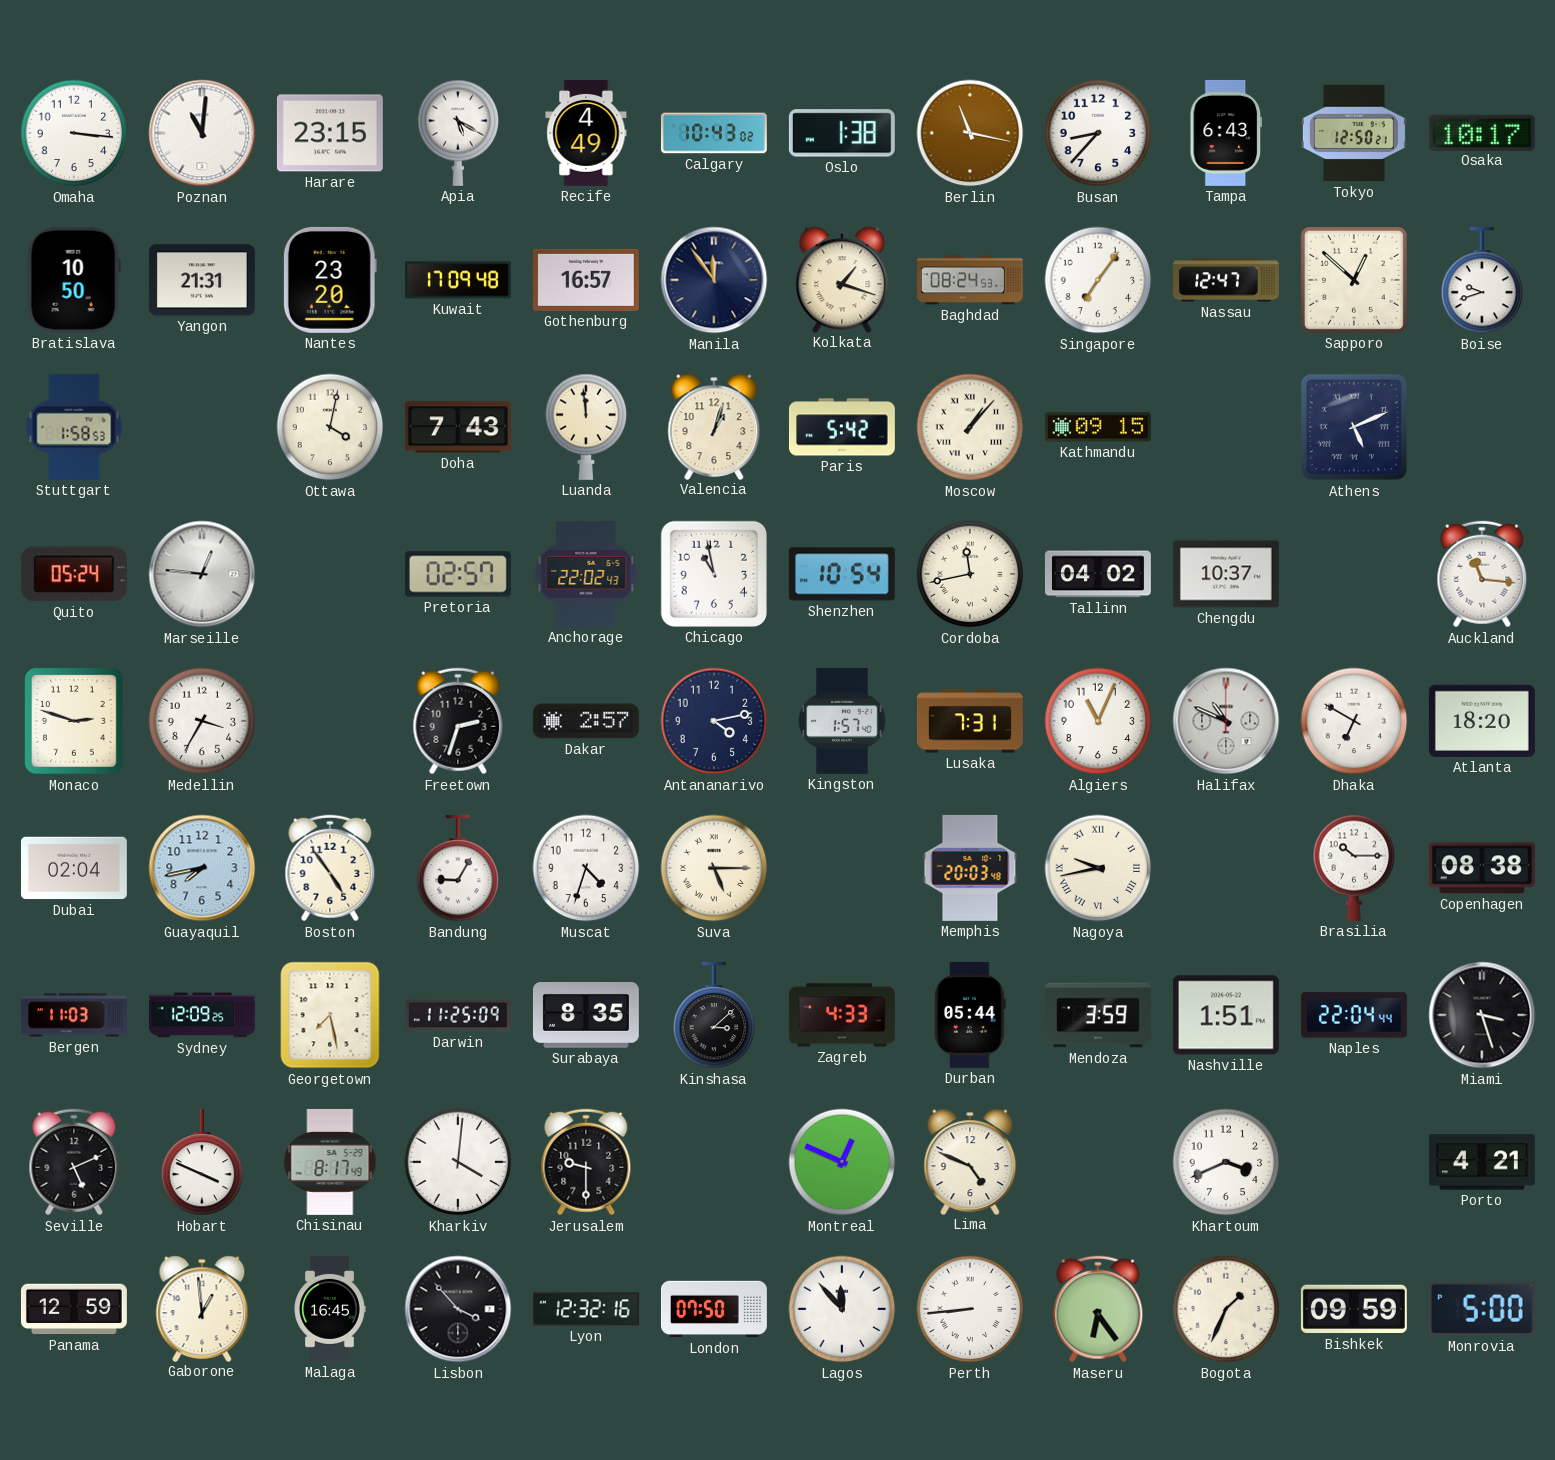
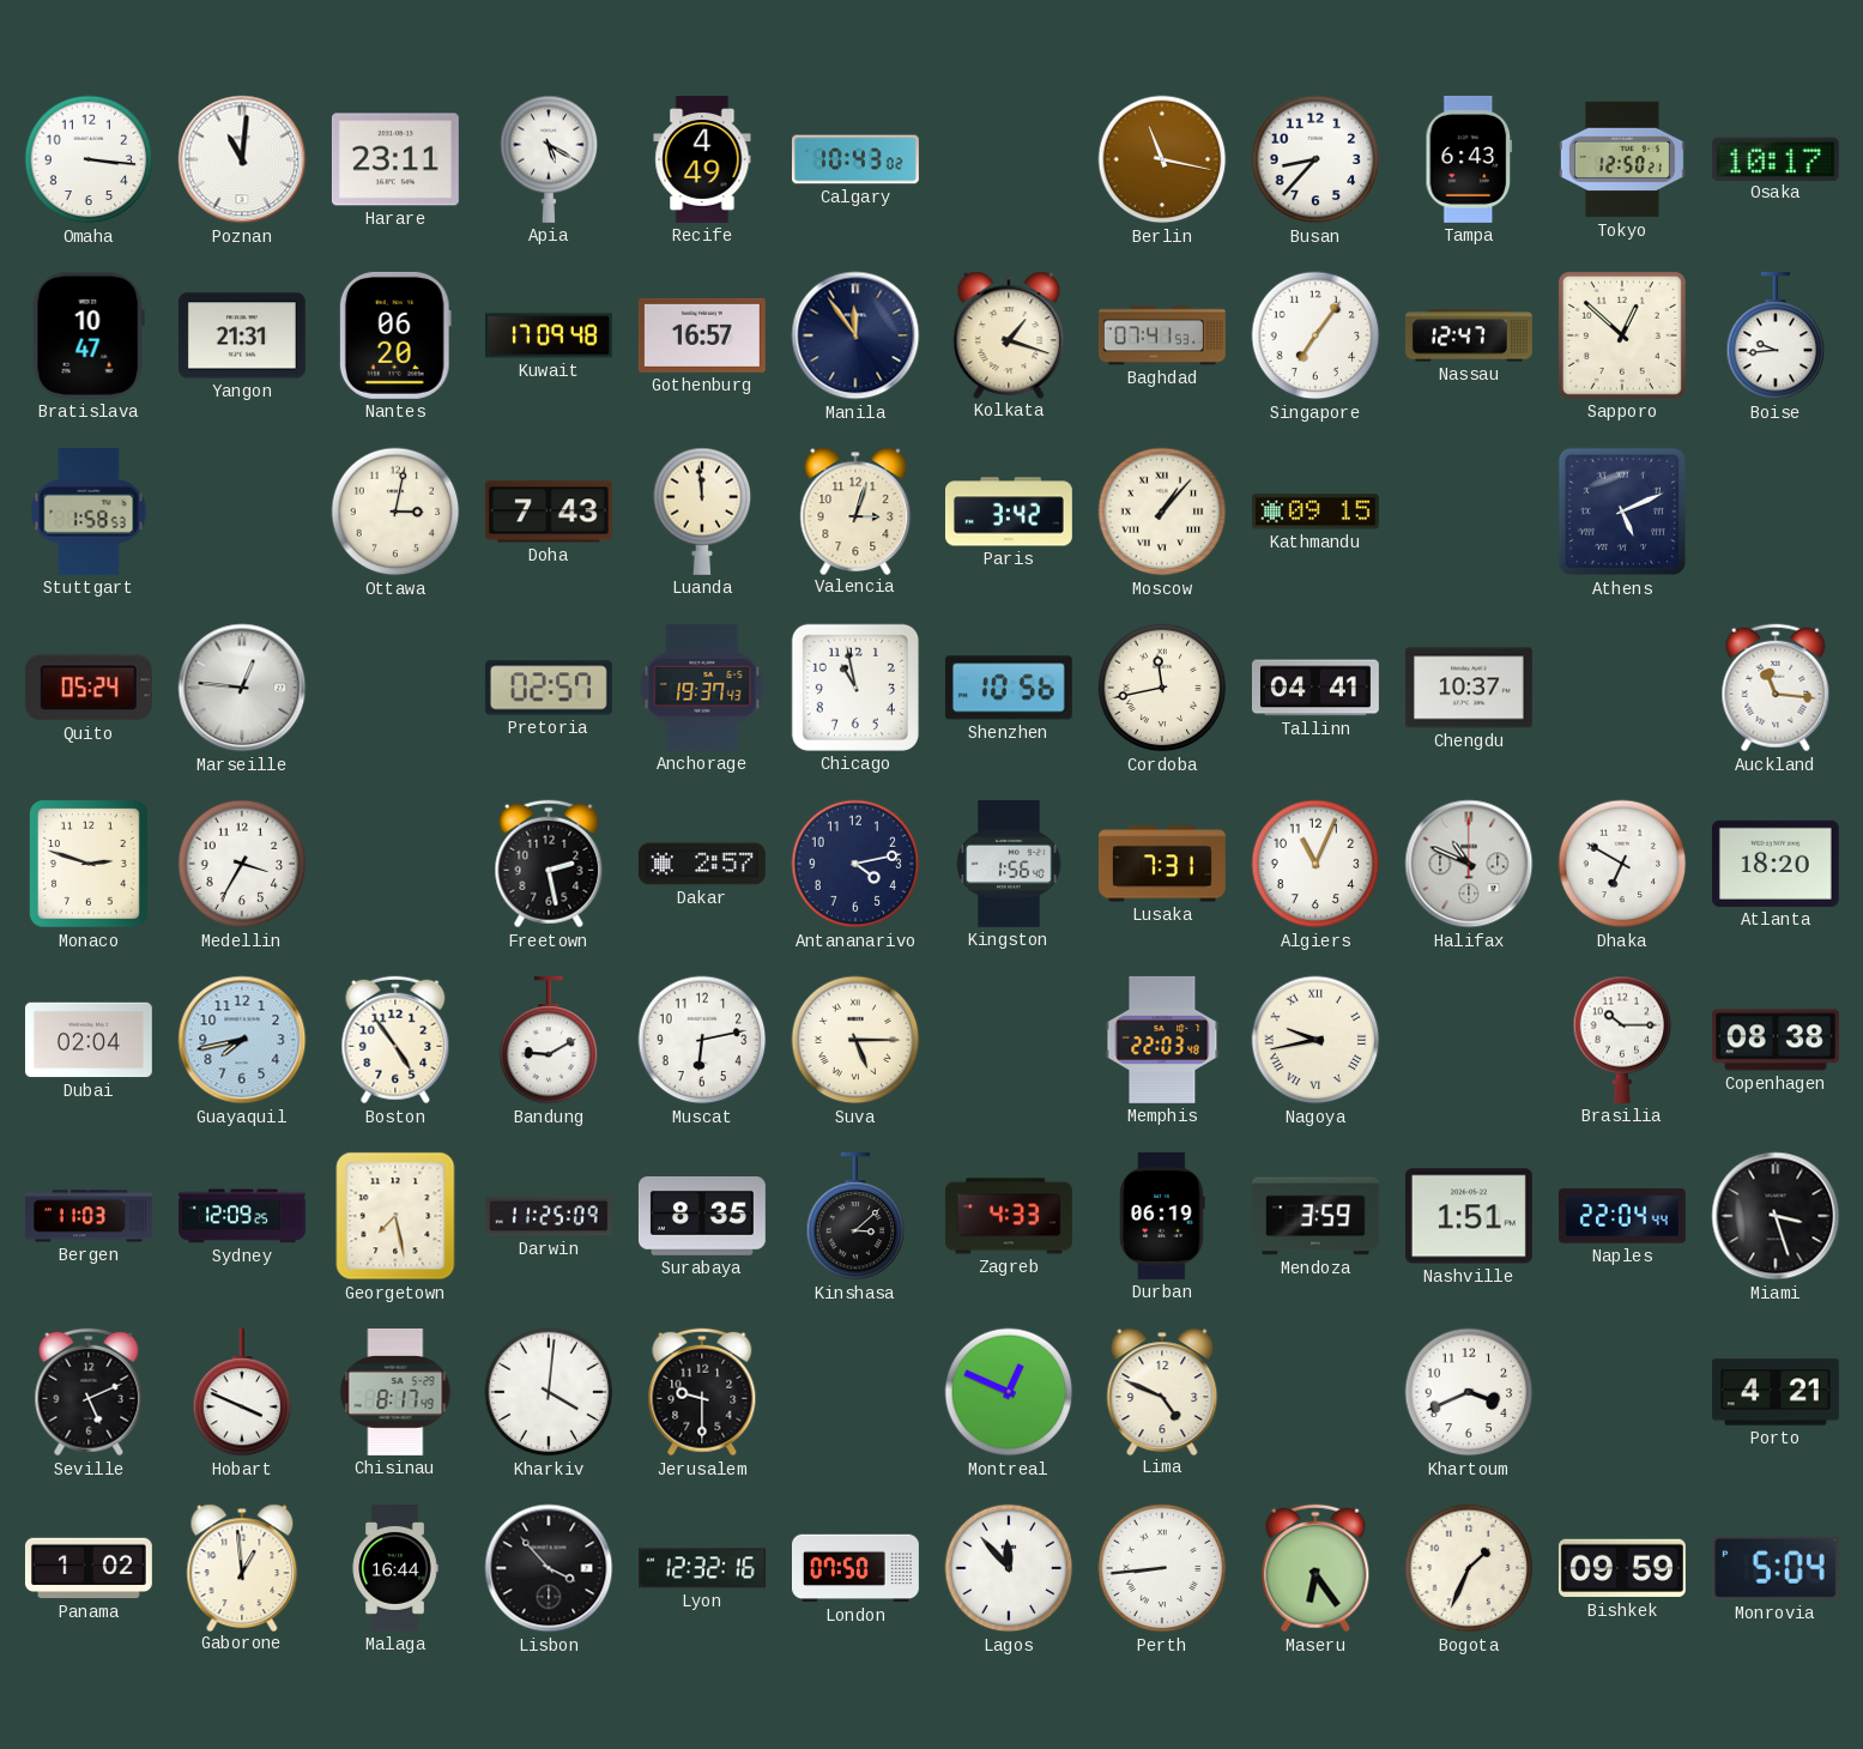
Harare: 23:15 -> 23:11 (395, 159)
Oslo: 1:38 -> none (842, 133)
Bratislava: 10:50 -> 10:47 (89, 335)
Nantes: 23:20 -> 06:20 (395, 335)
Baghdad: 08:24 -> 07:41 (1162, 335)
Boise: 9:42 -> 9:44 (1776, 335)
Ottawa: 4:02 -> 3:02 (395, 512)
Valencia: 1:03 -> 3:03 (855, 510)
Paris: 5:42 -> 3:42 (1009, 512)
Anchorage: 22:02 -> 19:37 (702, 688)
Shenzhen: 10:54 -> 10:56 (1009, 688)
Tallinn: 04:02 -> 04:41 (1315, 688)
Freetown: 2:33 -> 2:28 (549, 864)
Kingston: 1:57 -> 1:56 (1009, 864)
Bandung: 9:05 -> 9:10 (549, 1040)
Muscat: 4:33 -> 6:13 (702, 1040)
Memphis: 20:03 -> 22:03 (1162, 1040)
Durban: 05:44 -> 06:19 (1162, 1216)
Panama: 12:59 -> 1:02 (89, 1568)
Malaga: 16:45 -> 16:44 (395, 1568)
Monrovia: 5:00 -> 5:04 (1776, 1568)
